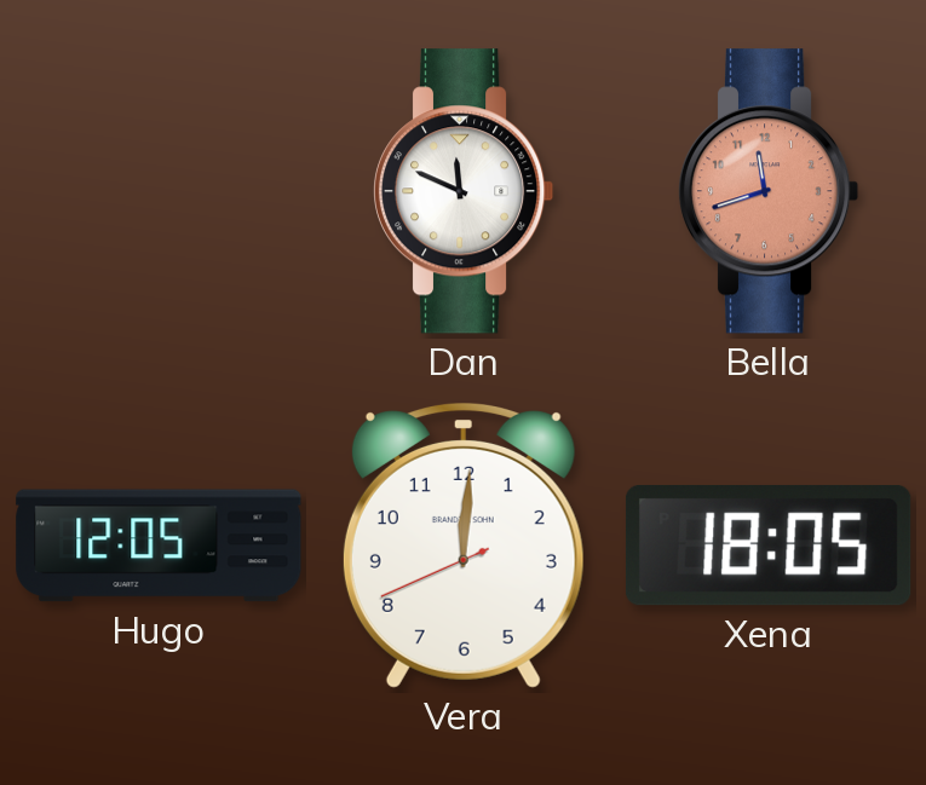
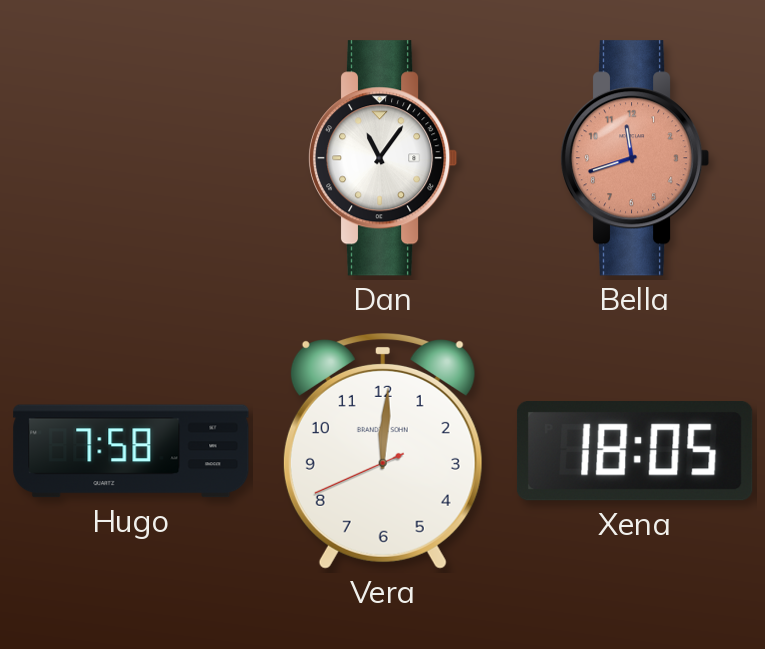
Dan: 11:49 -> 11:06 (383, 158)
Hugo: 12:05 -> 7:58 (131, 451)
